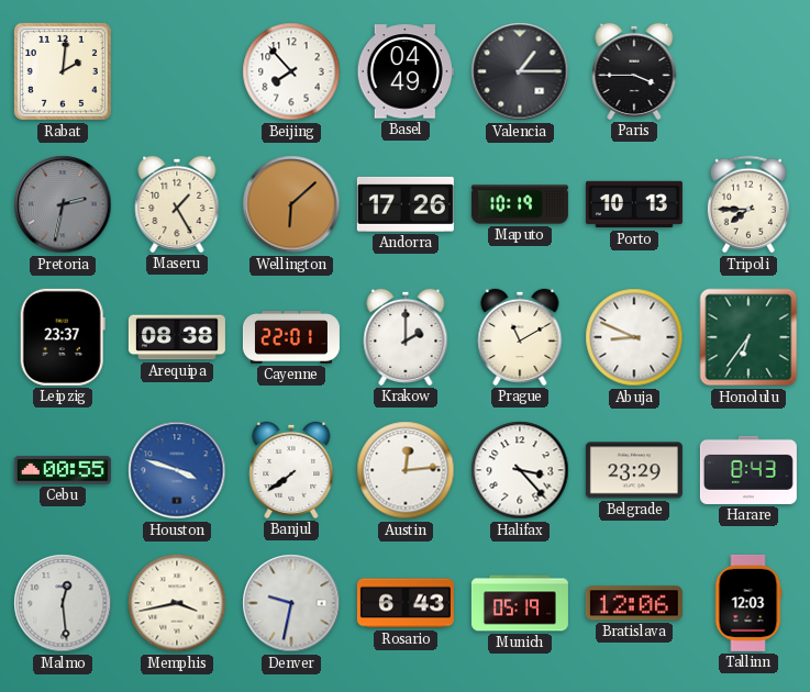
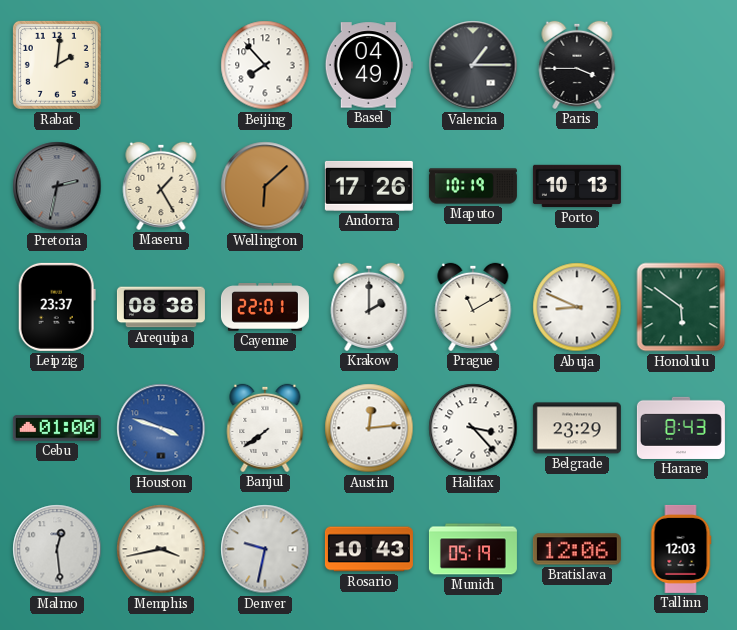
Tripoli: 7:45 -> none (748, 204)
Honolulu: 6:36 -> 5:51 (681, 307)
Cebu: 00:55 -> 01:00 (57, 428)
Rosario: 6:43 -> 10:43 (369, 549)
